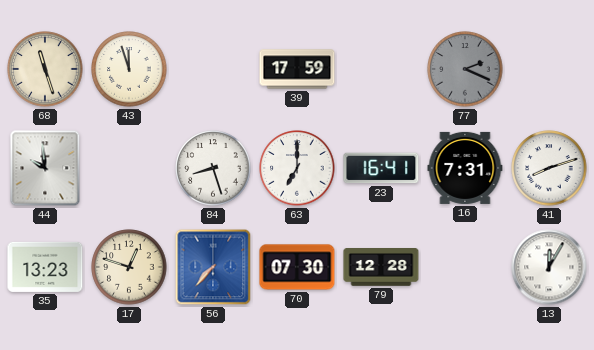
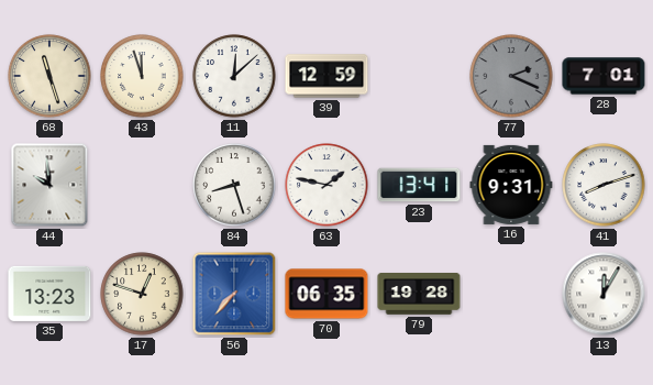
11: none -> 12:08 (234, 76)
39: 17:59 -> 12:59 (326, 76)
28: none -> 7:01 (604, 76)
63: 7:00 -> 1:47 (326, 185)
23: 16:41 -> 13:41 (419, 185)
16: 7:31 -> 9:31 (511, 185)
70: 07:30 -> 06:35 (326, 294)
79: 12:28 -> 19:28 (419, 294)
